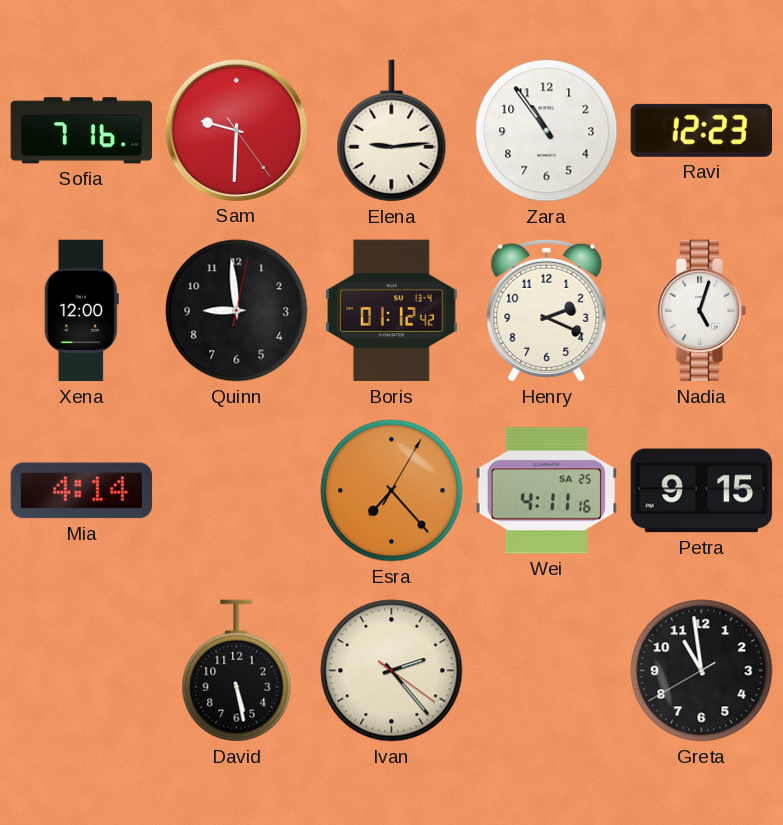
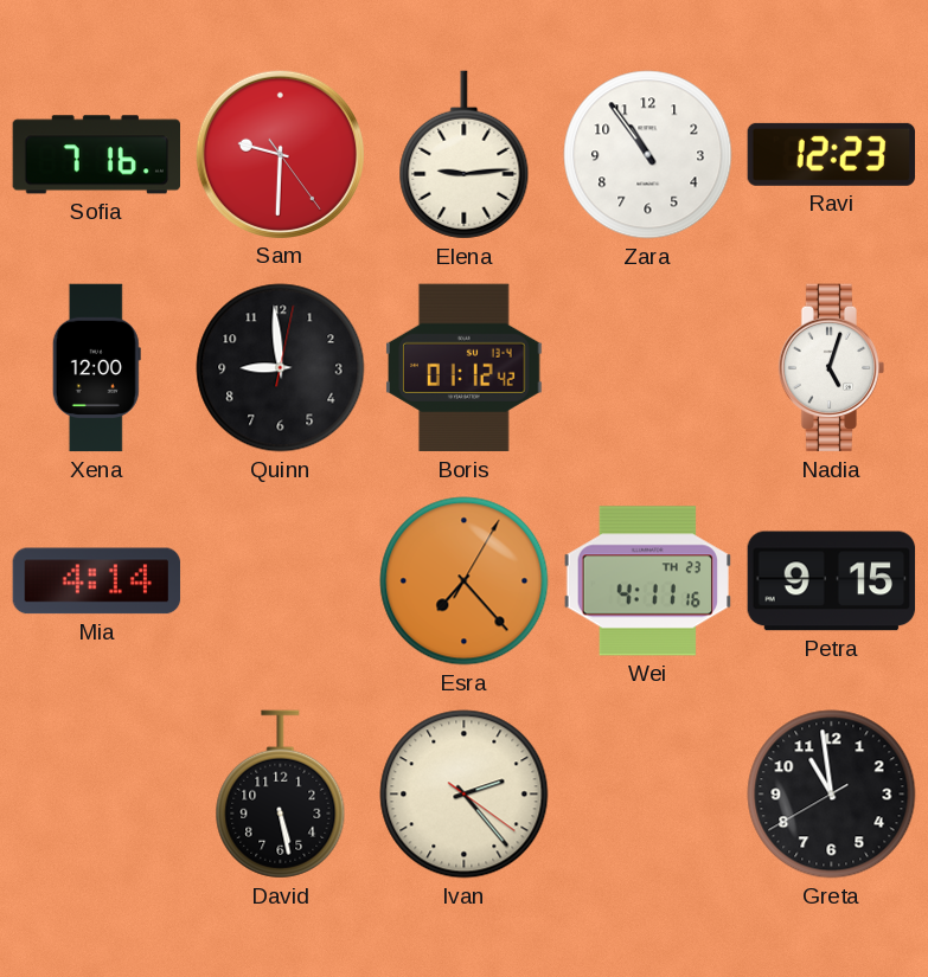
Henry: 2:19 -> none (547, 310)
Wei date: SA 25 -> TH 23 (647, 581)
